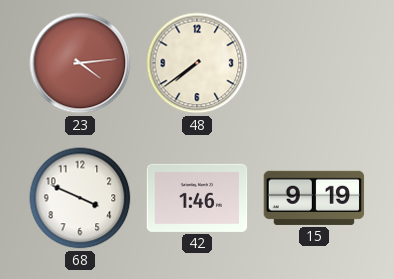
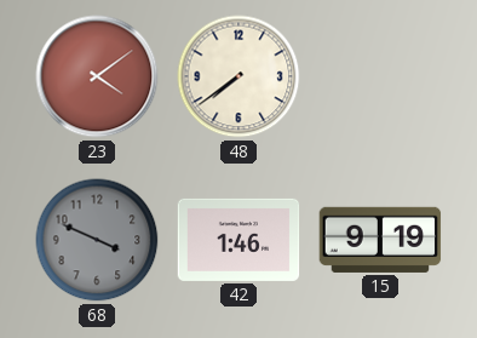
23: 4:14 -> 4:09 (97, 76)
68 dial: white -> grey (97, 240)
